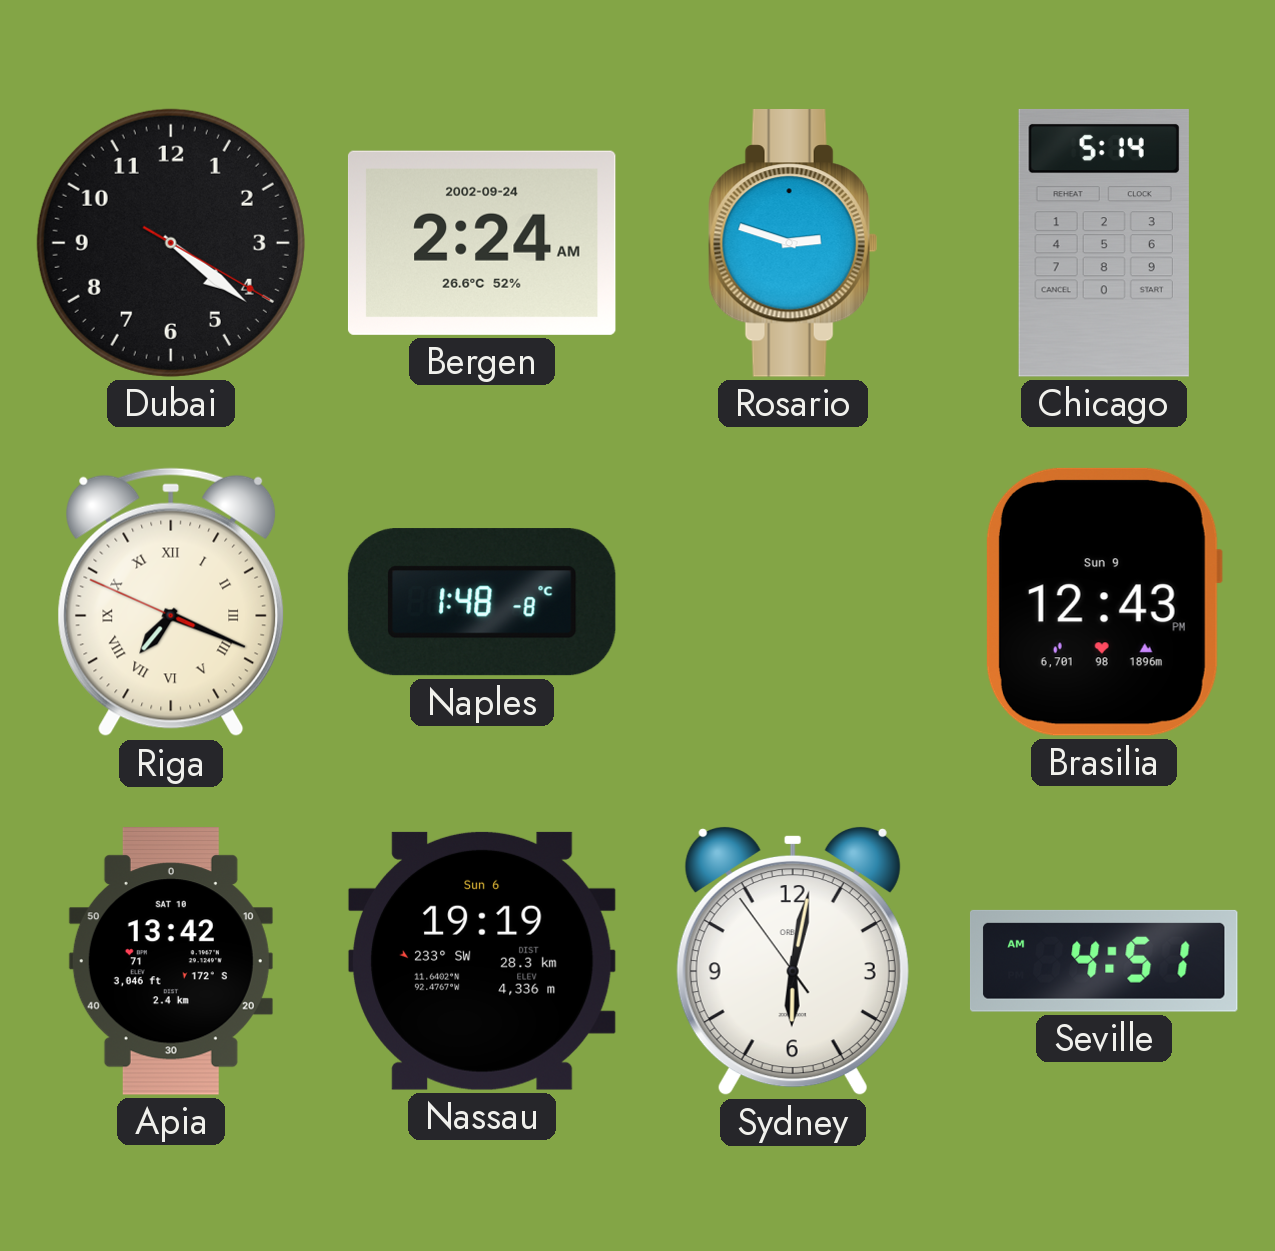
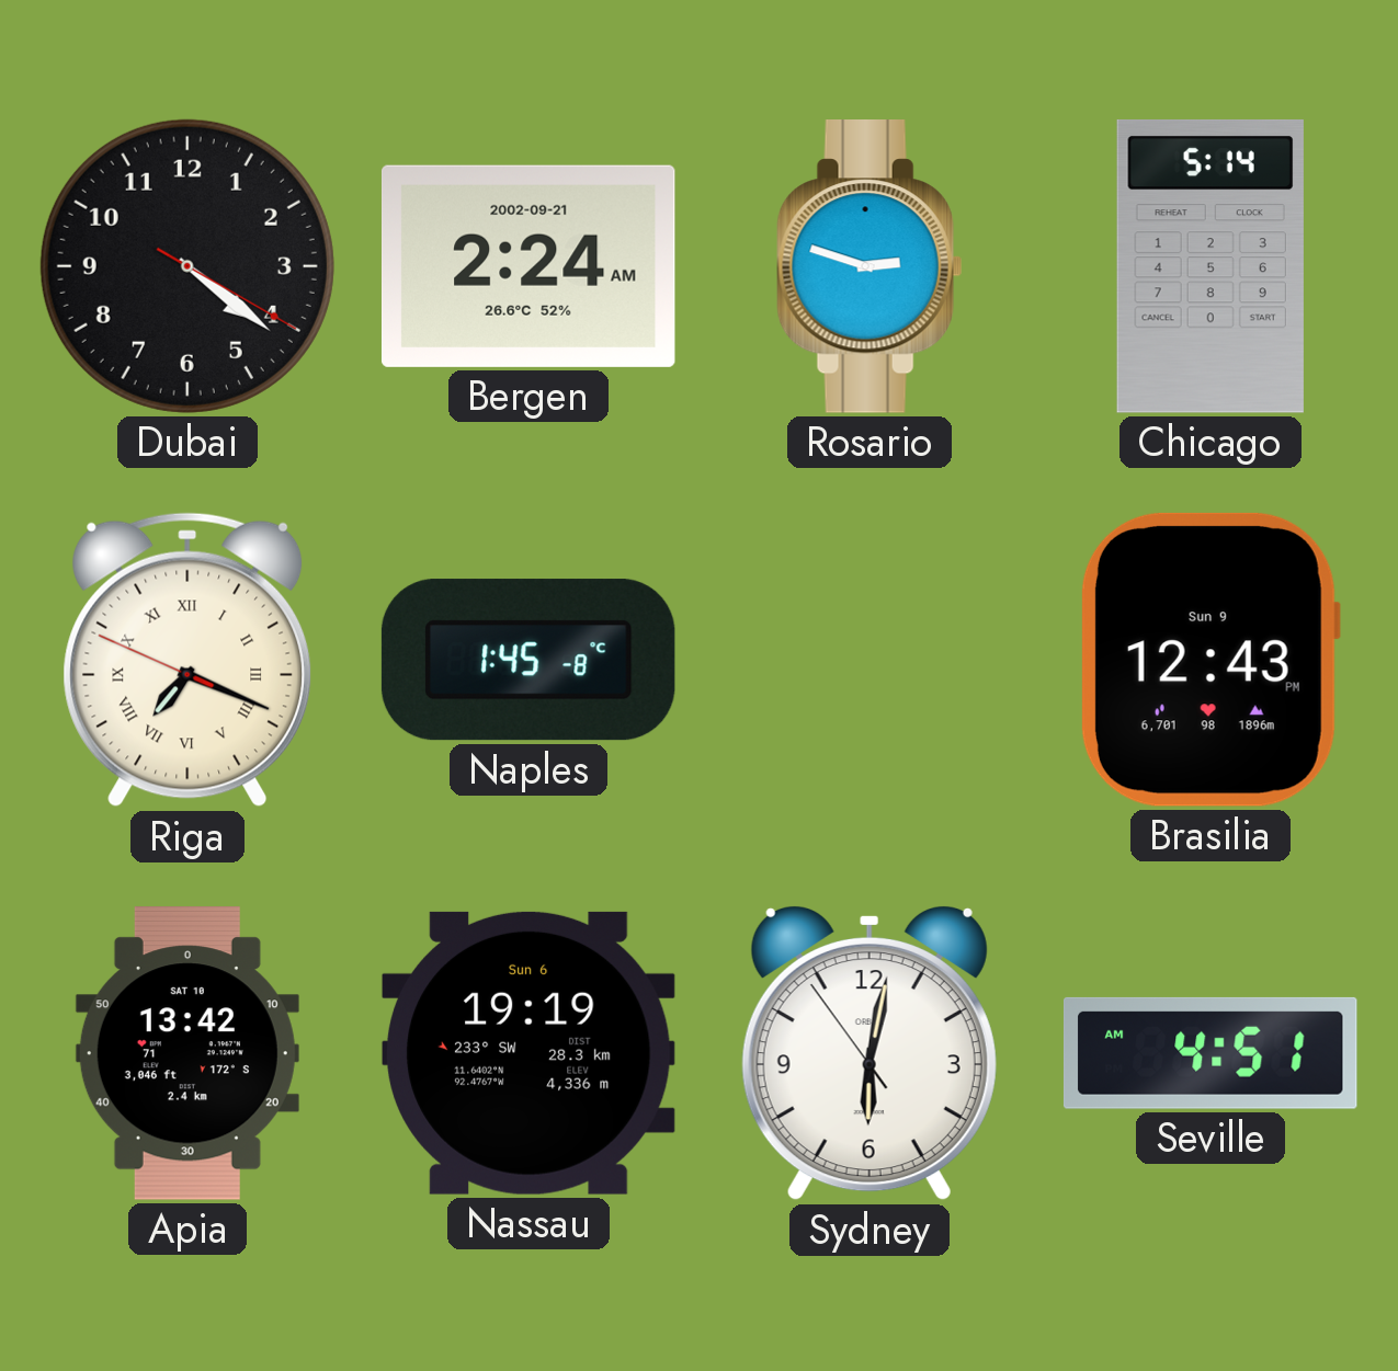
Bergen date: 2002-09-24 -> 2002-09-21 (528, 266)
Naples: 1:48 -> 1:45 (528, 660)
